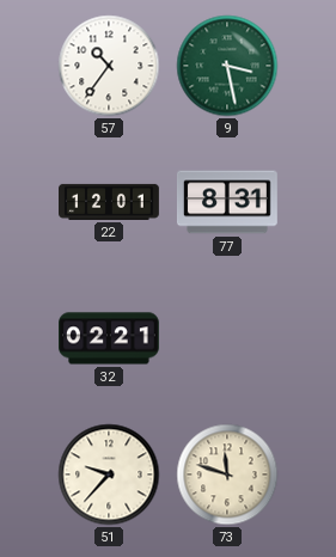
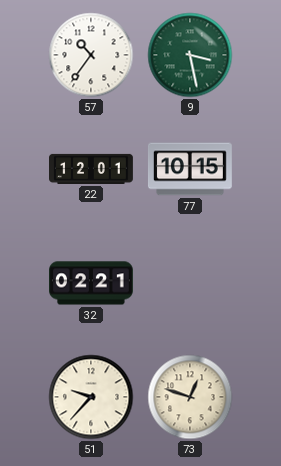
77: 8:31 -> 10:15 (190, 169)
73: 11:48 -> 12:48 (190, 397)
